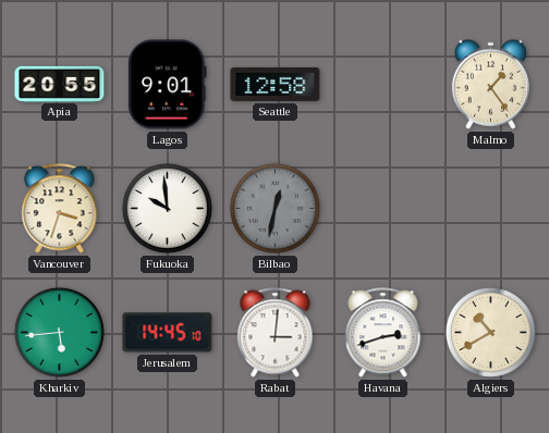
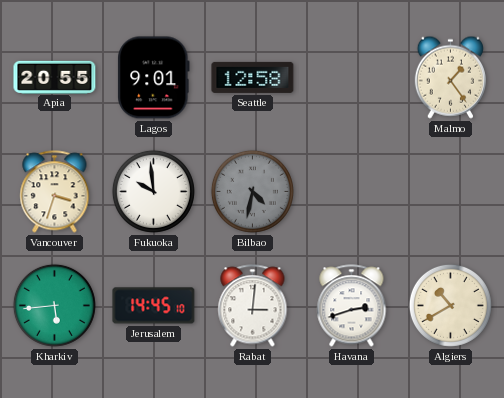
Bilbao: 12:32 -> 4:32 (252, 191)
